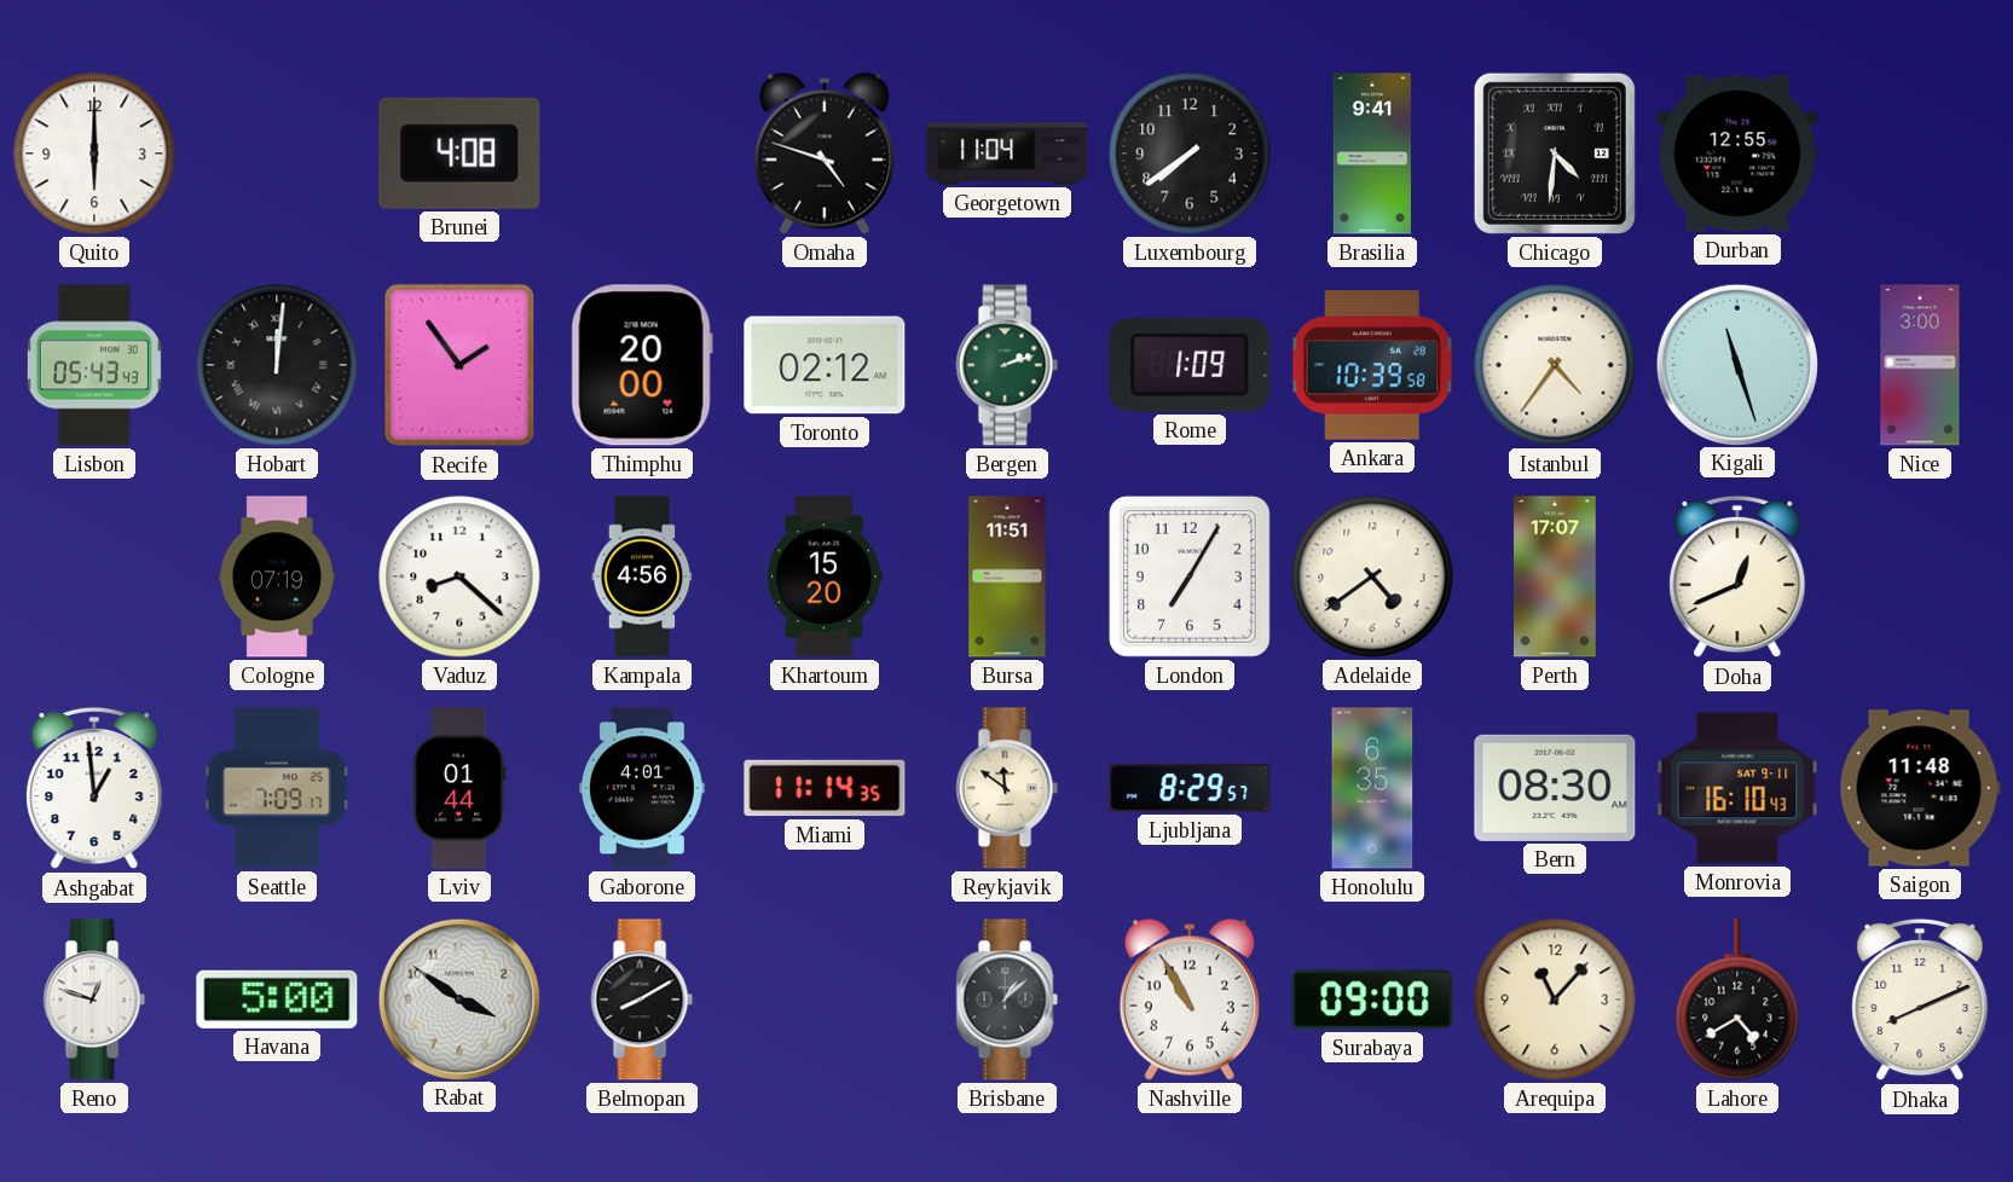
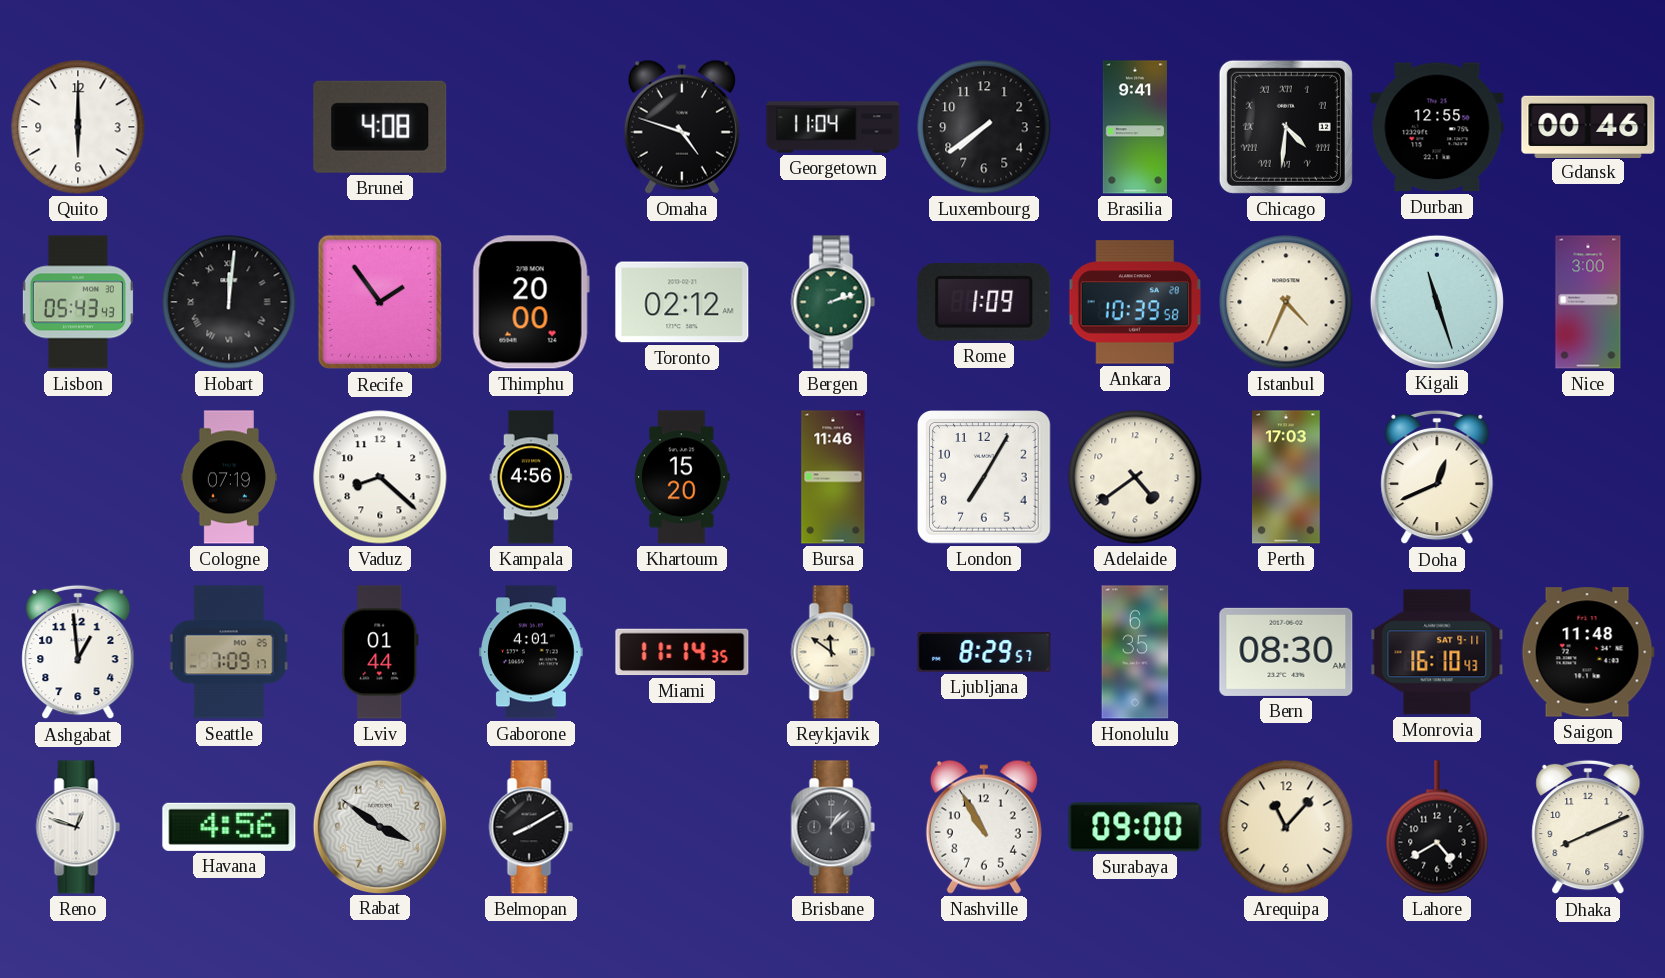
Gdansk: none -> 00:46 (1588, 126)
Istanbul: 4:36 -> 4:34 (1286, 302)
Bursa: 11:51 -> 11:46 (833, 477)
Perth: 17:07 -> 17:03 (1286, 477)
Havana: 5:00 -> 4:56 (229, 827)
